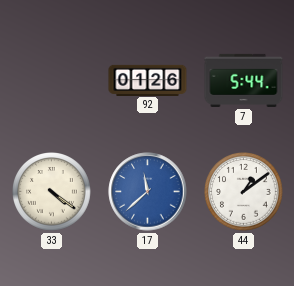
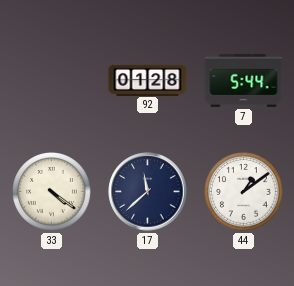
92: 01:26 -> 01:28 (148, 80)
17 dial: blue -> navy (148, 192)
